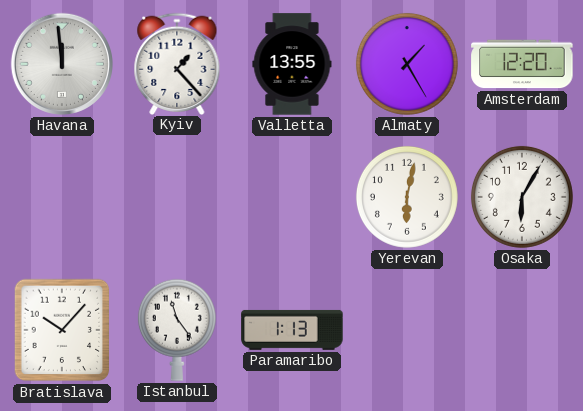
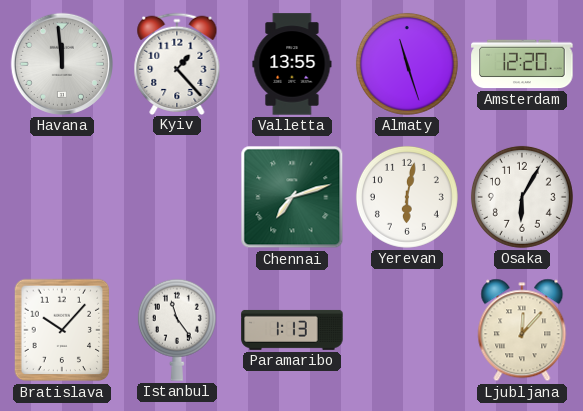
Almaty: 1:25 -> 11:27 (407, 64)
Chennai: none -> 7:12 (292, 197)
Ljubljana: none -> 12:07 (522, 330)
